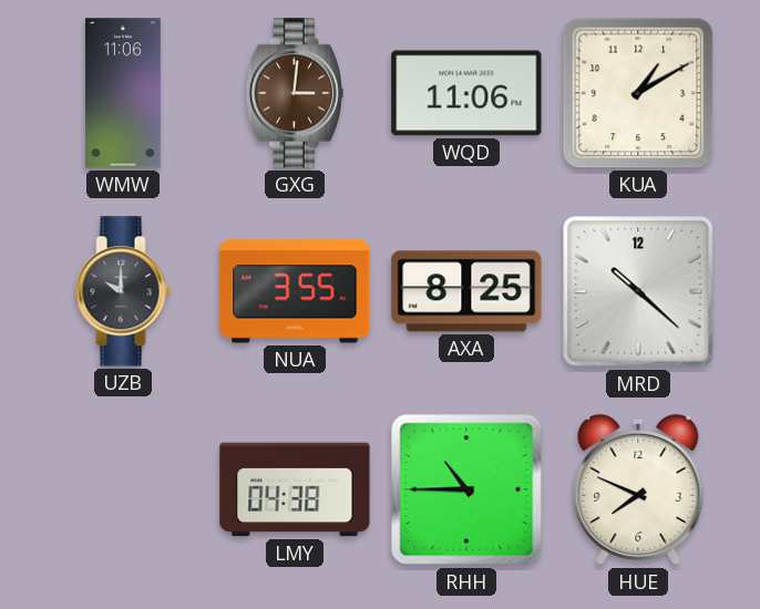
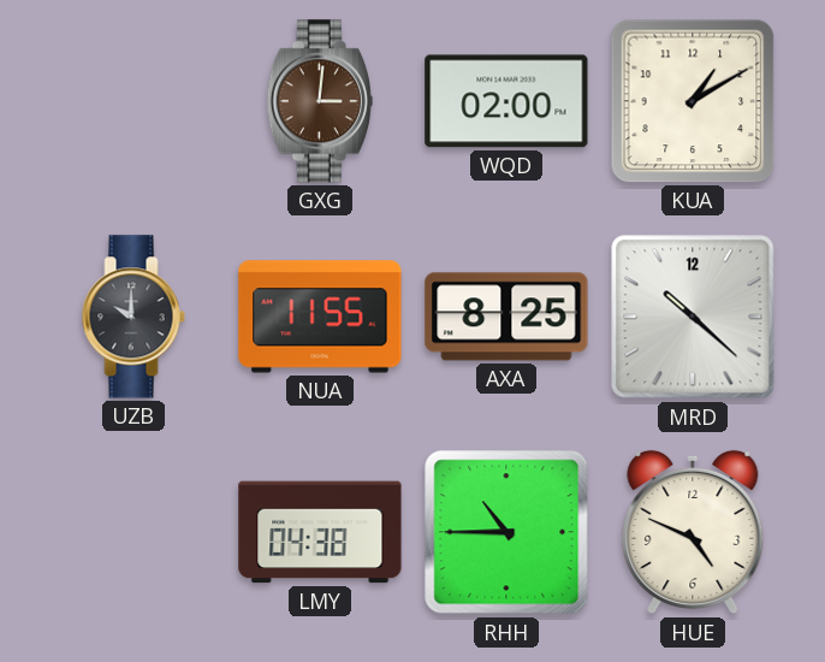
WMW: 11:06 -> none (123, 93)
WQD: 11:06 -> 02:00 (506, 101)
NUA: 3:55 -> 11:55 (320, 317)
HUE: 7:49 -> 4:49 (693, 532)
